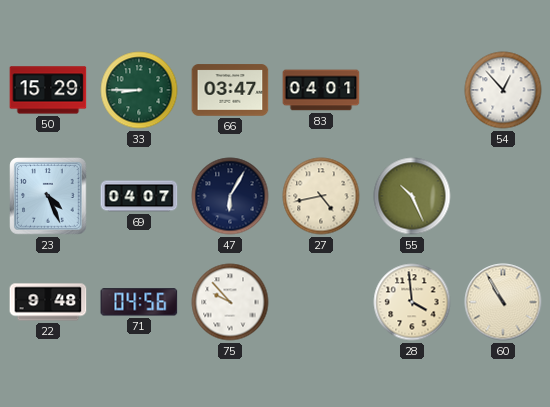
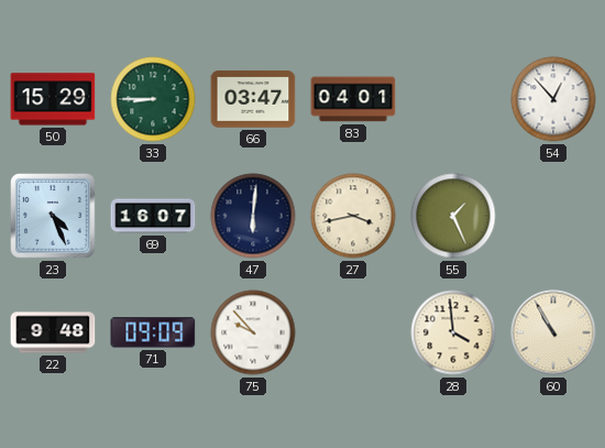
69: 04:07 -> 16:07 (153, 216)
47: 6:05 -> 6:01 (253, 216)
27: 4:43 -> 3:43 (353, 216)
55: 10:26 -> 1:26 (453, 216)
71: 04:56 -> 09:09 (153, 332)
